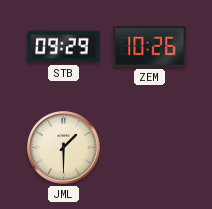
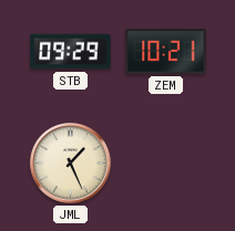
ZEM: 10:26 -> 10:21 (166, 52)
JML: 1:30 -> 1:26 (71, 164)
